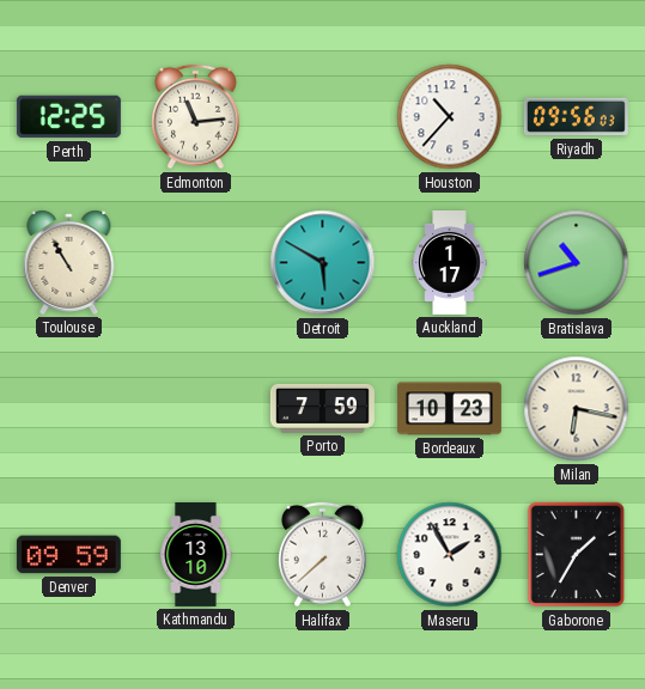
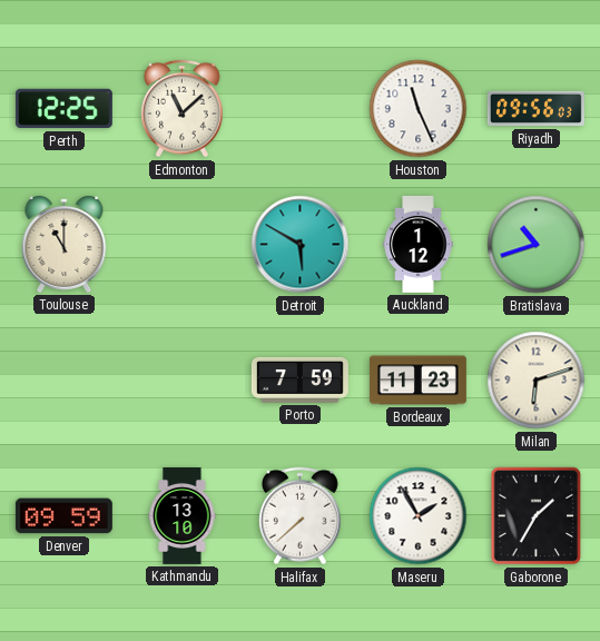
Edmonton: 11:14 -> 11:08 (183, 109)
Houston: 10:37 -> 11:26 (419, 109)
Toulouse: 10:55 -> 11:00 (65, 245)
Auckland: 1:17 -> 1:12 (419, 244)
Bordeaux: 10:23 -> 11:23 (417, 381)
Milan: 6:17 -> 6:12 (537, 381)
